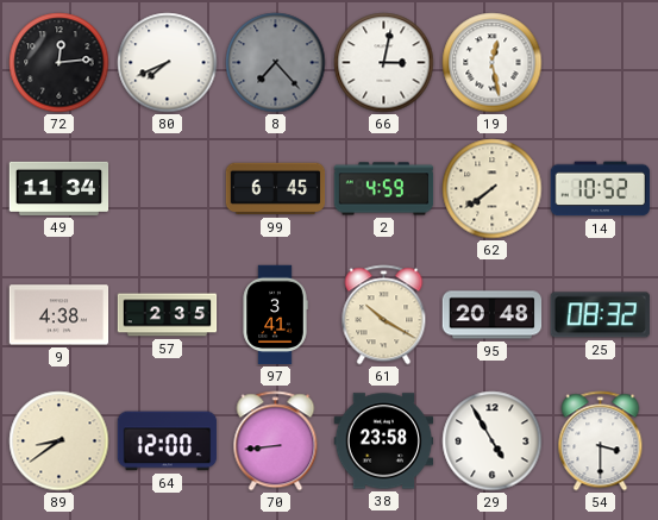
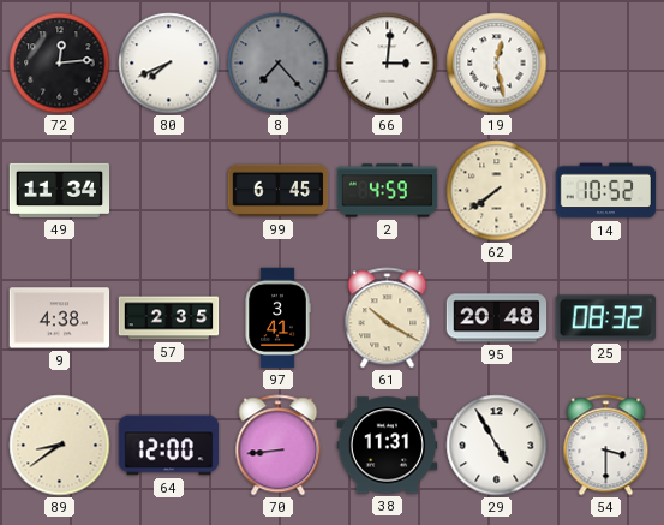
66: 3:02 -> 3:01 (388, 64)
38: 23:58 -> 11:31 (388, 446)
